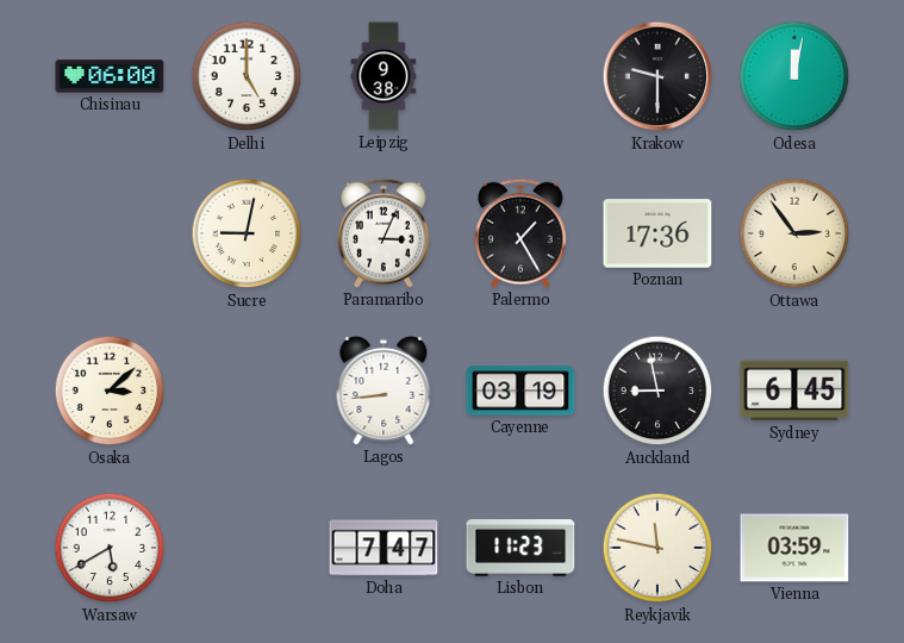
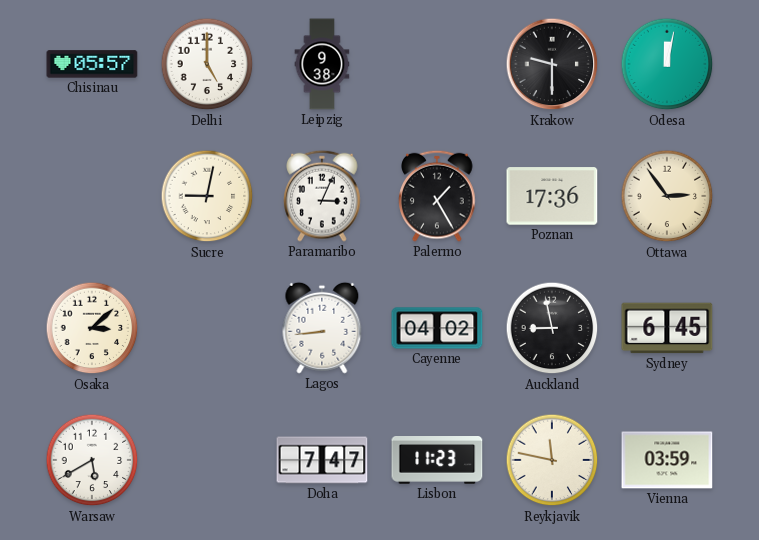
Chisinau: 06:00 -> 05:57 (92, 64)
Cayenne: 03:19 -> 04:02 (437, 328)
